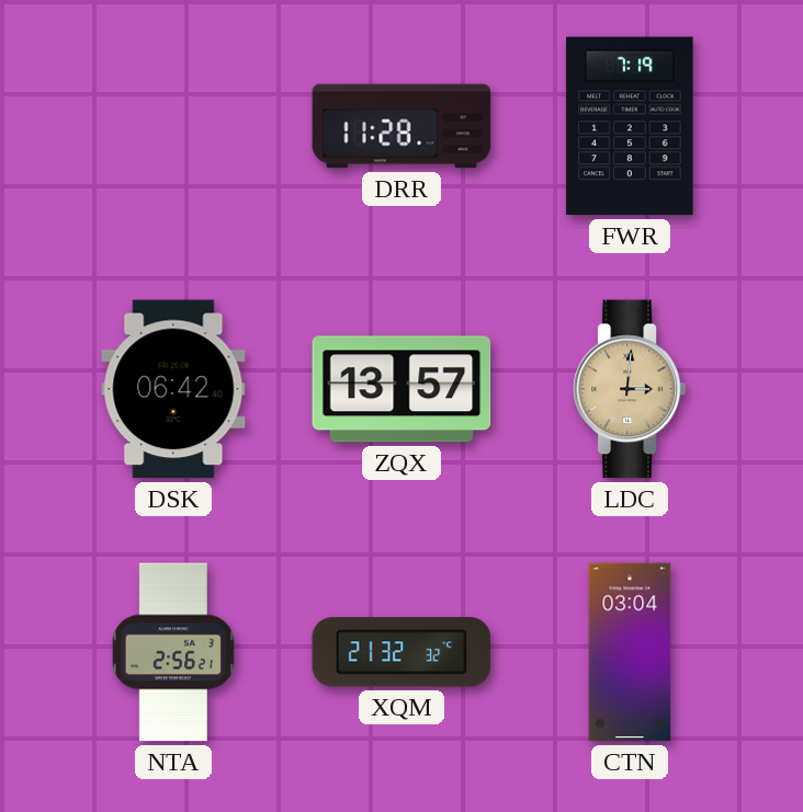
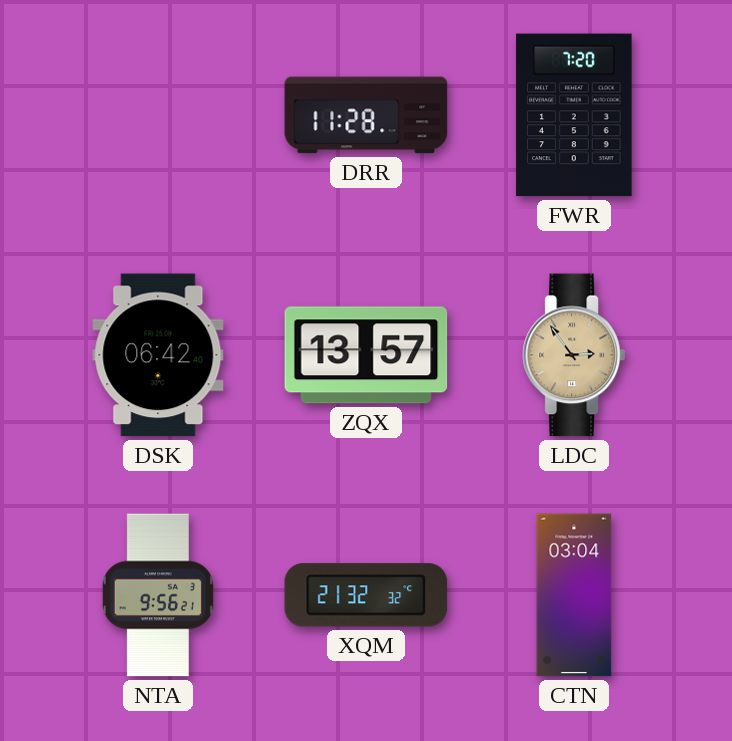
FWR: 7:19 -> 7:20 (574, 115)
LDC: 3:01 -> 2:54 (574, 355)
NTA: 2:56 -> 9:56 (158, 595)
